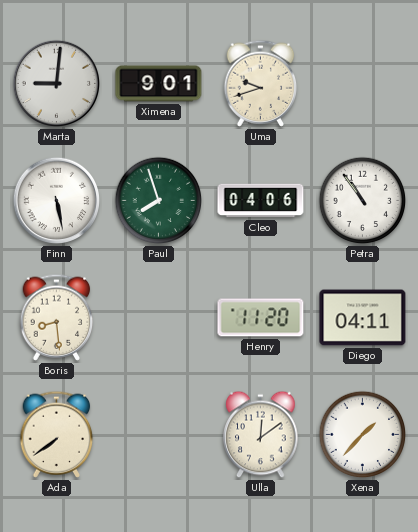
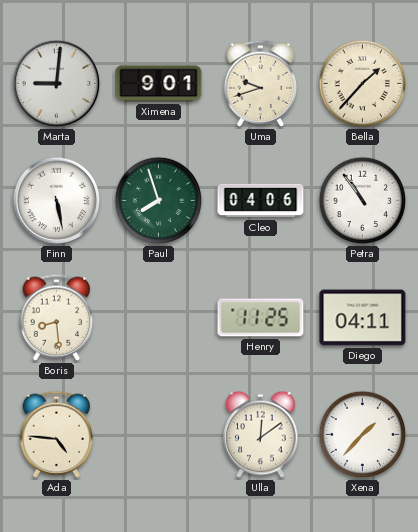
Bella: none -> 1:37 (363, 84)
Henry: 11:20 -> 11:25 (261, 318)
Ada: 7:39 -> 4:46 (57, 434)
